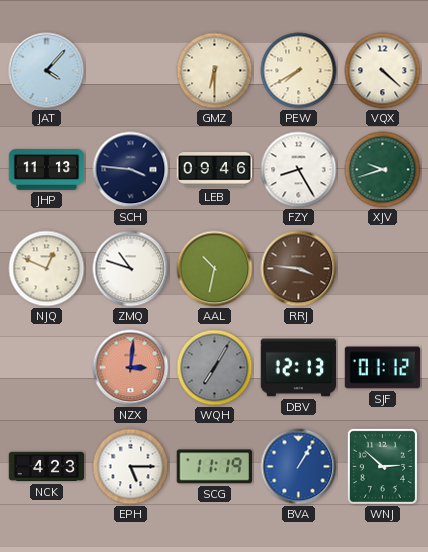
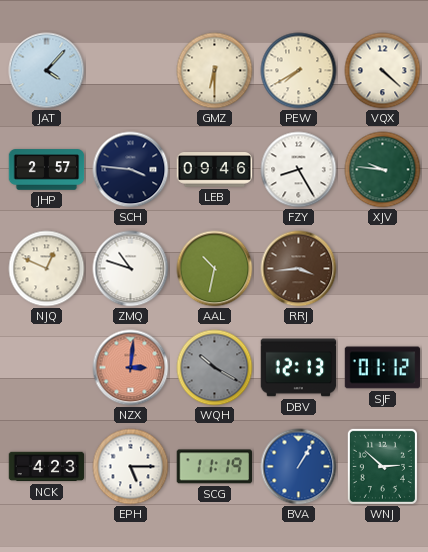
JHP: 11:13 -> 2:57 (47, 170)
XJV: 9:42 -> 9:46 (383, 170)
RRJ: 3:46 -> 3:44 (299, 269)
WQH: 7:05 -> 10:20 (215, 368)
